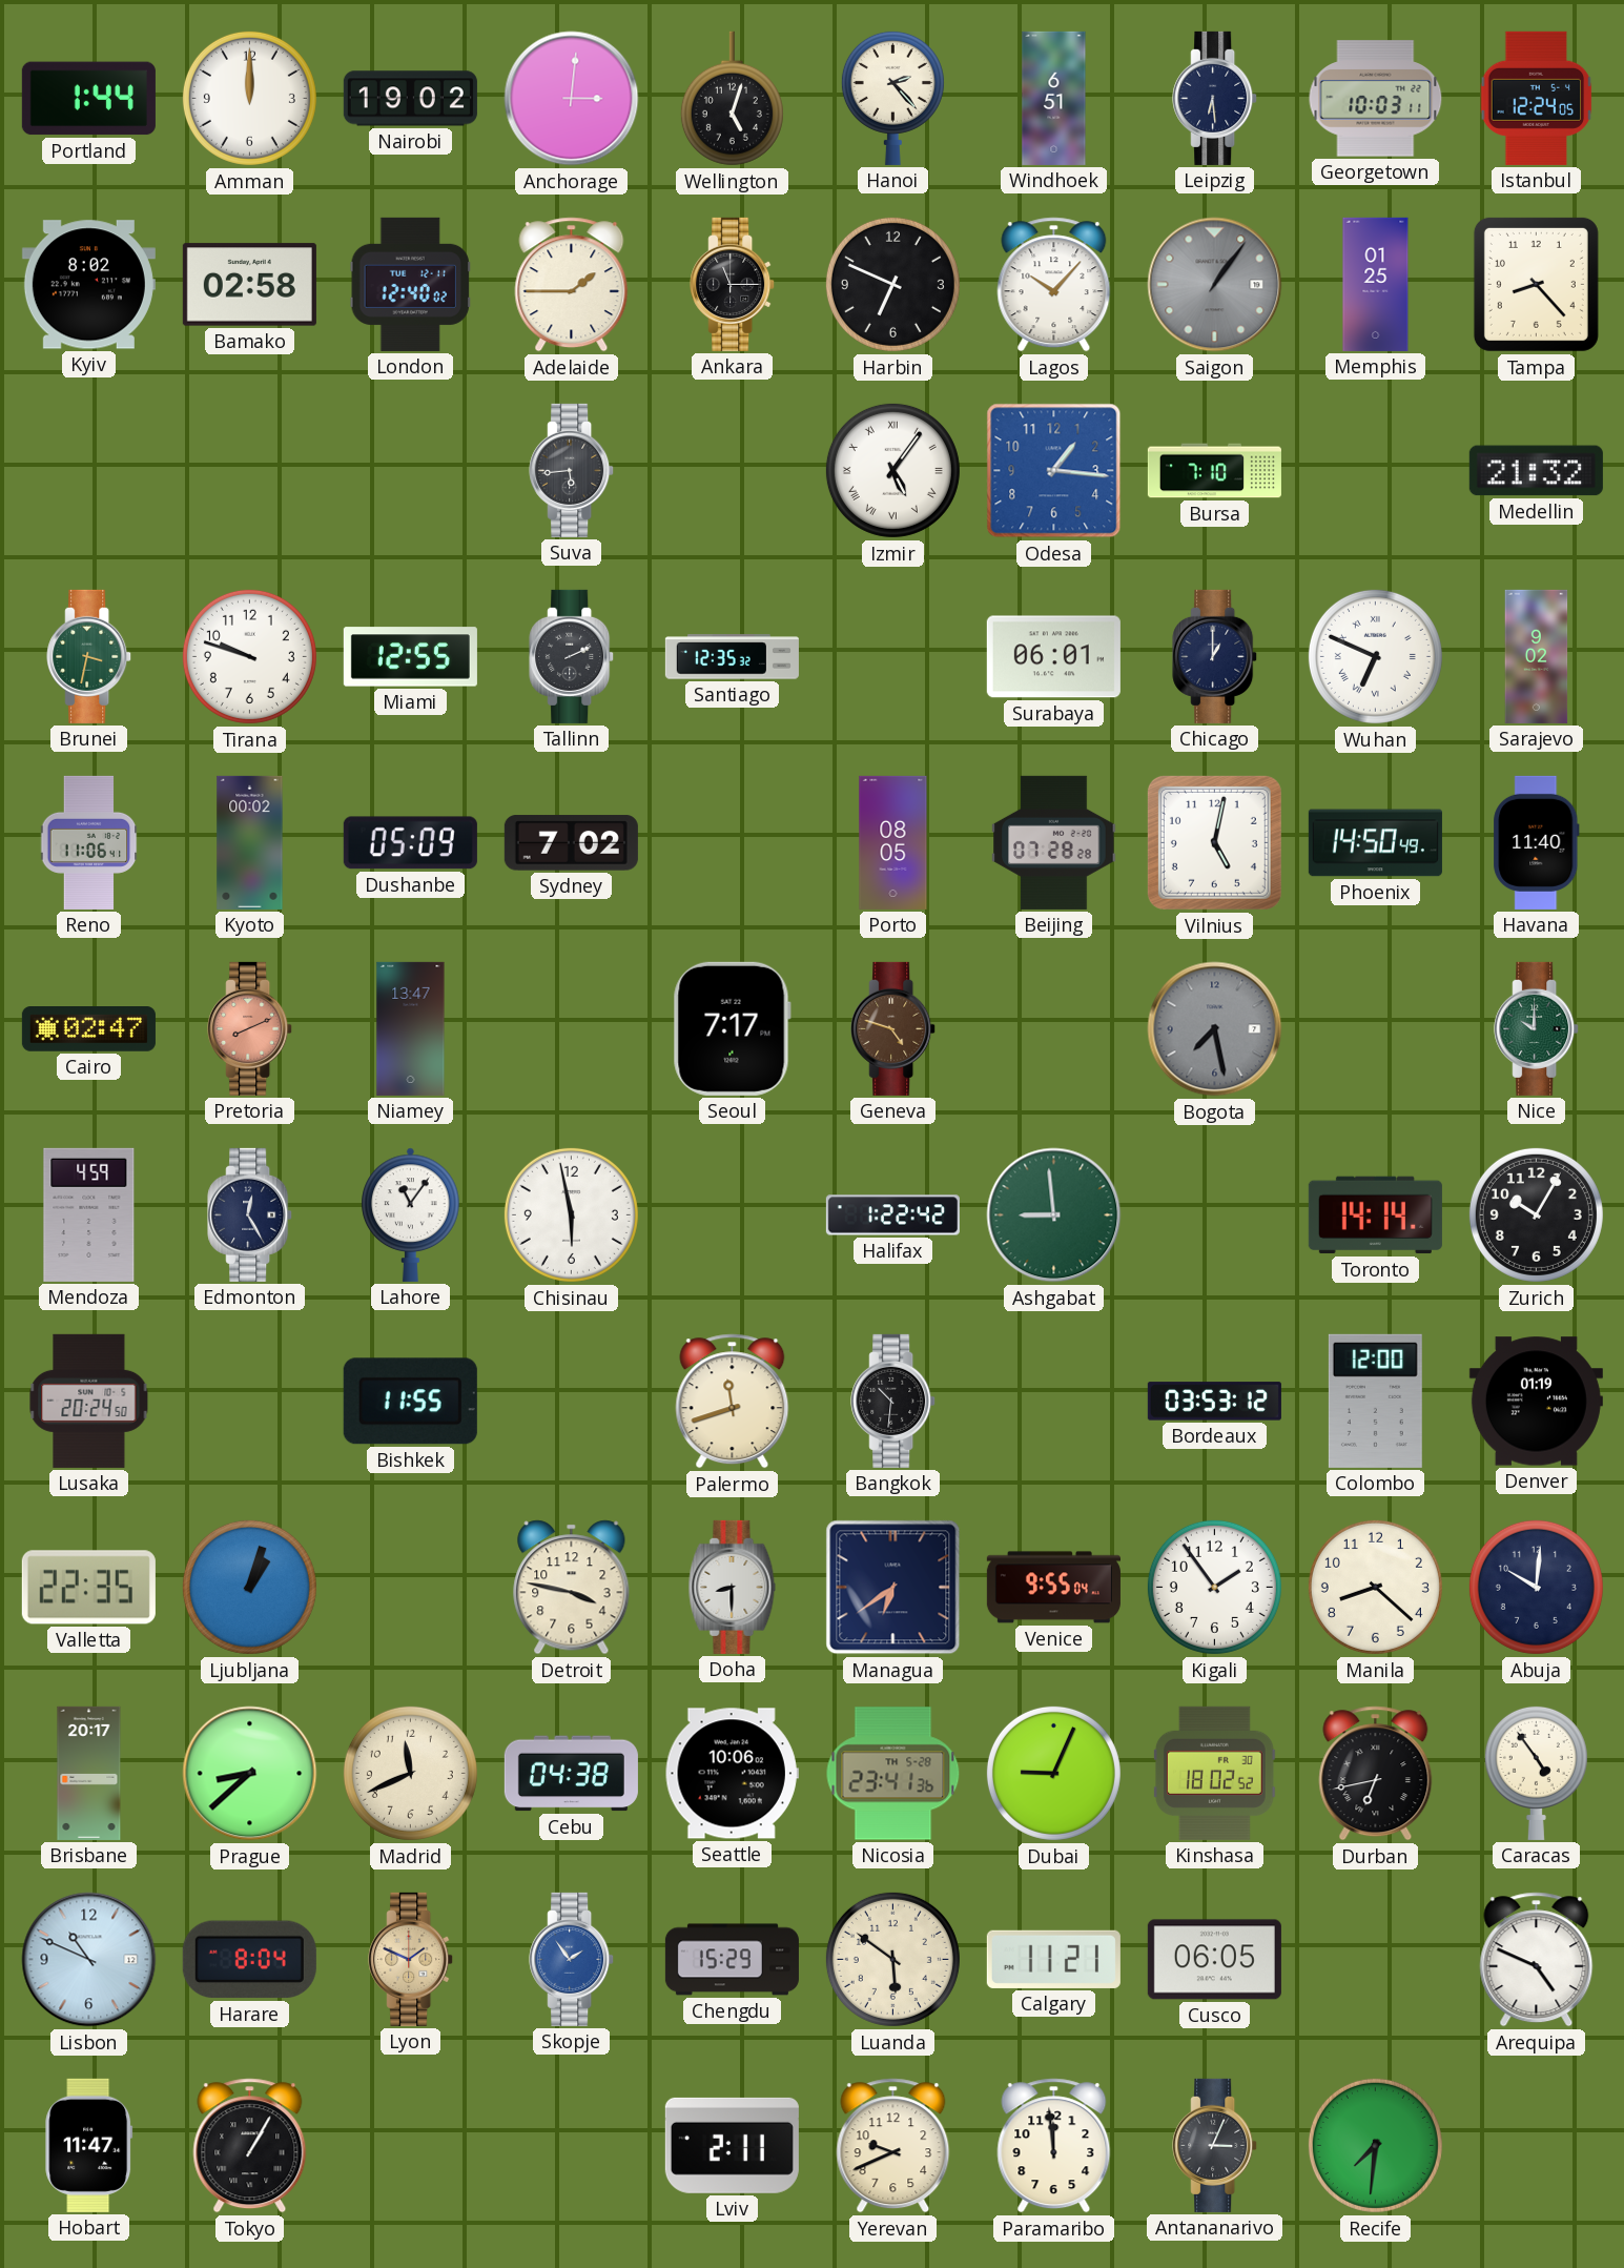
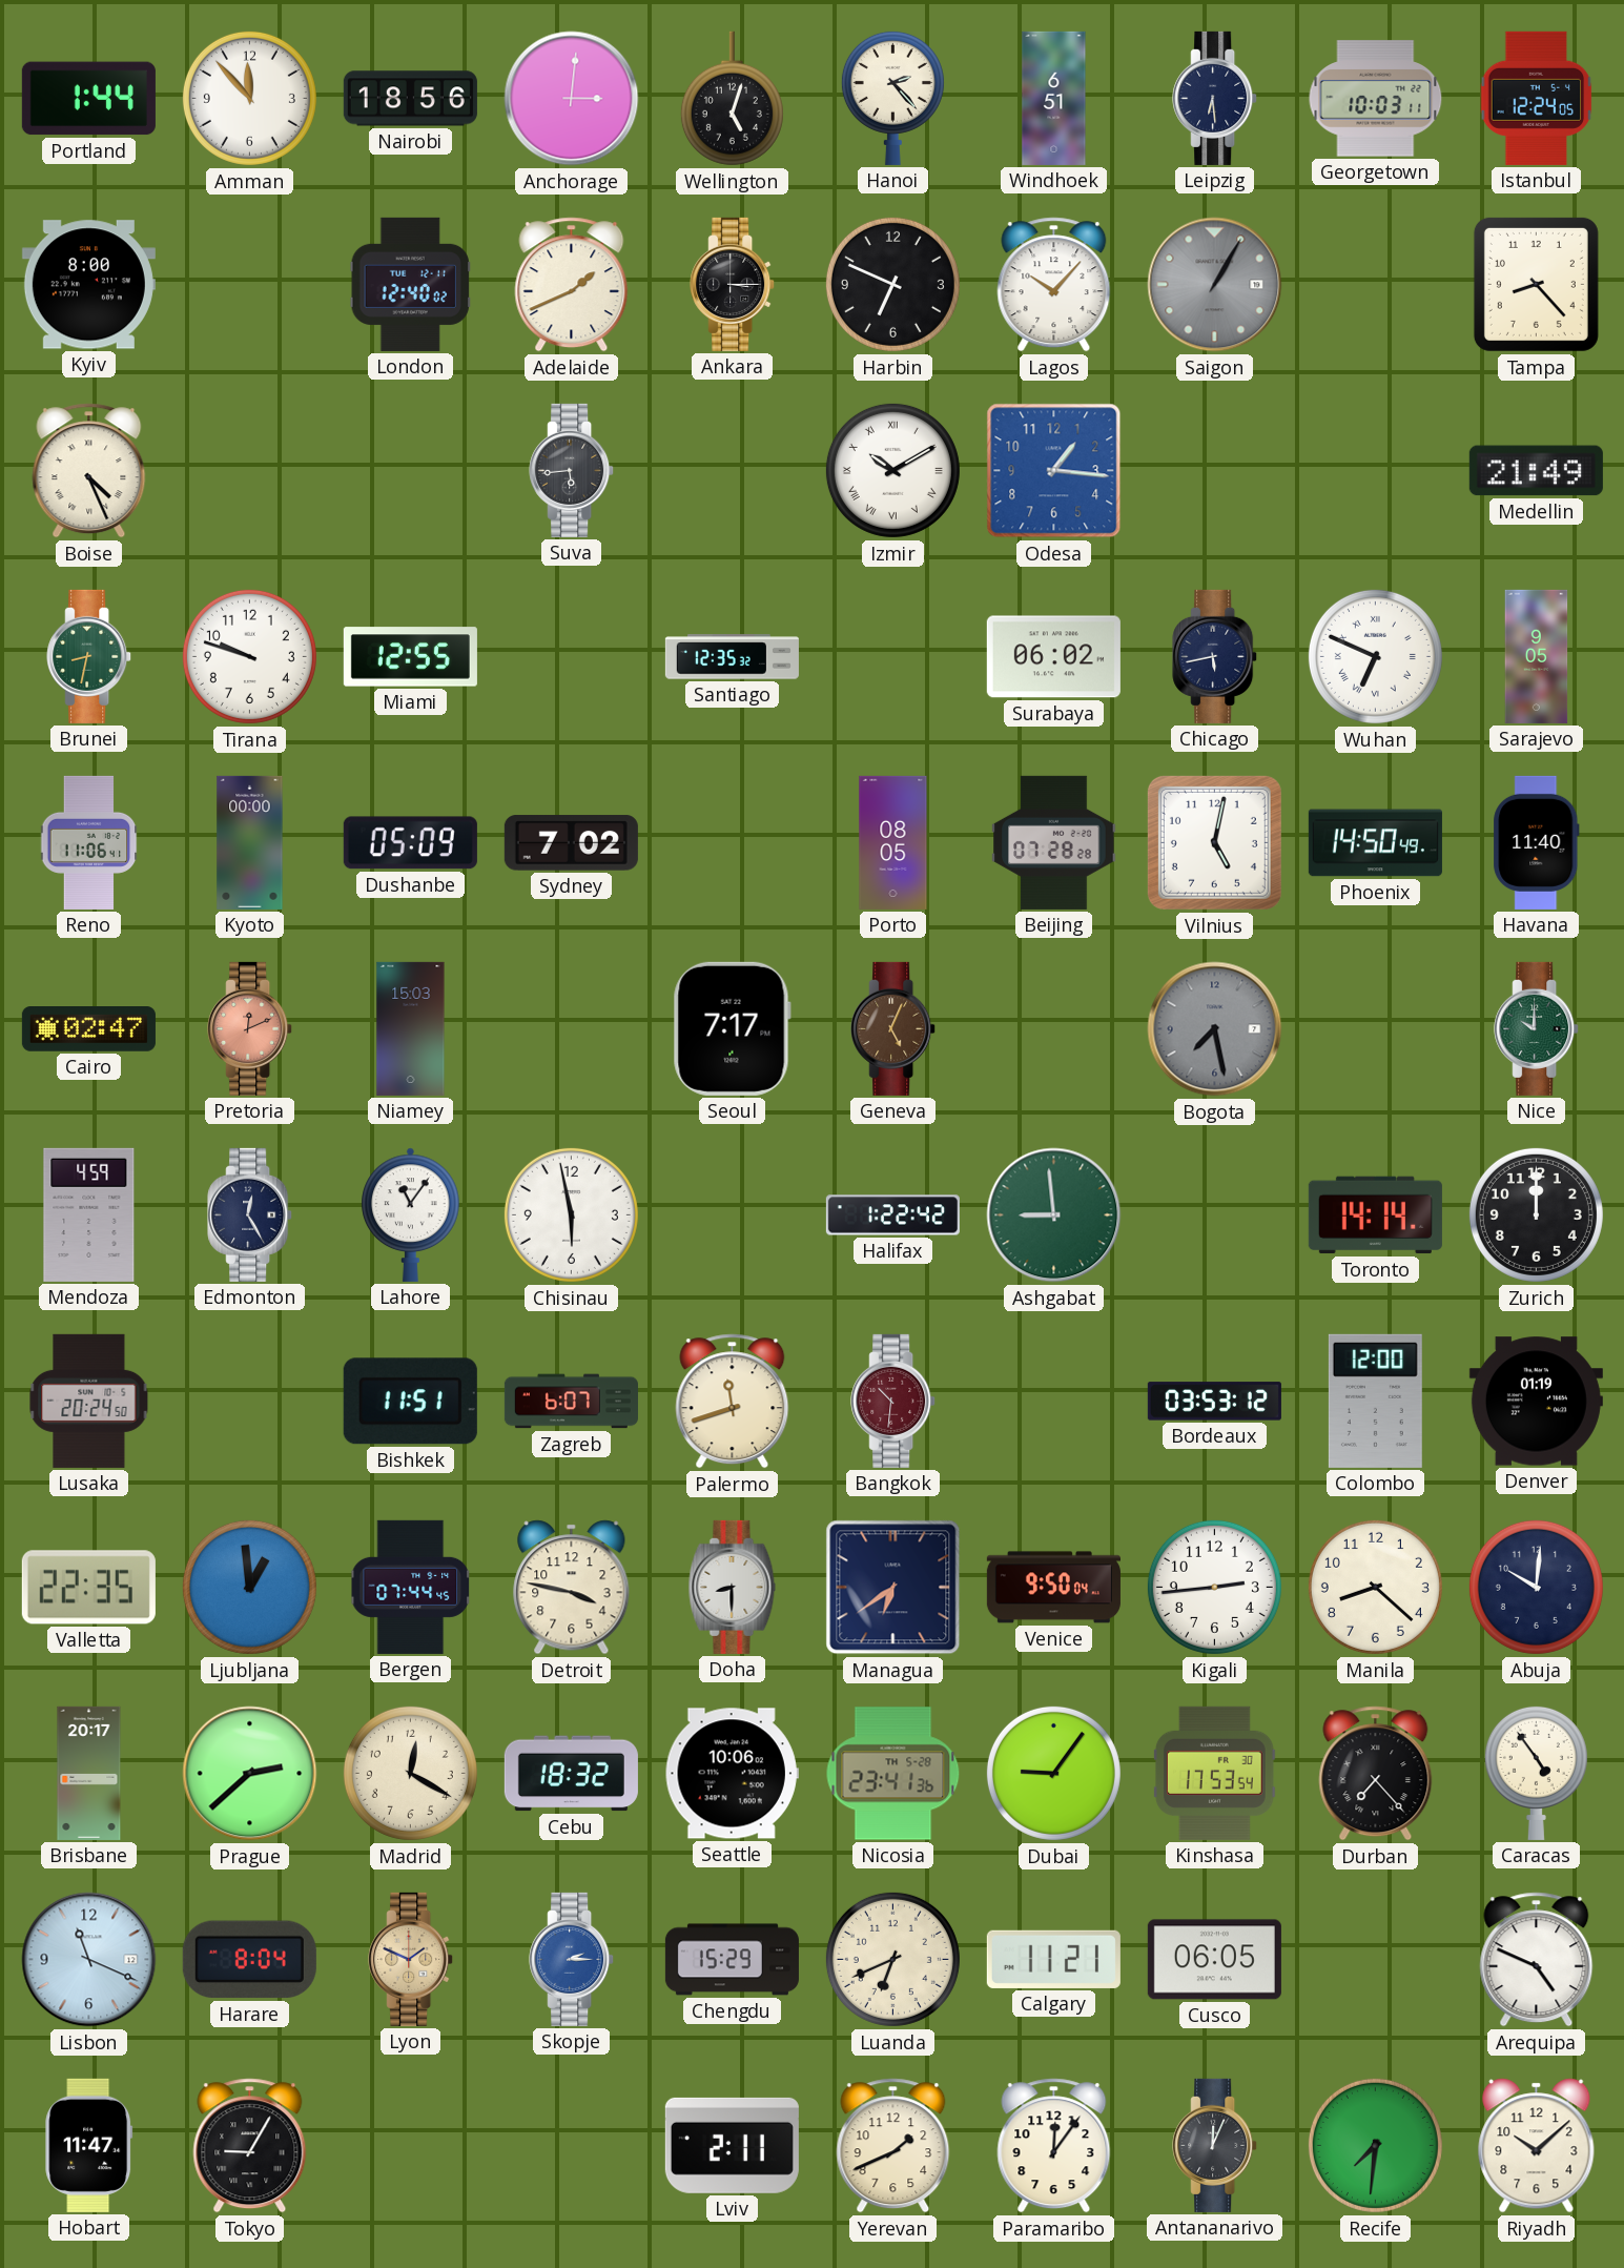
Amman: 12:00 -> 11:53 (249, 98)
Nairobi: 19:02 -> 18:56 (410, 99)
Kyiv: 8:02 -> 8:00 (88, 285)
Bamako: 02:58 -> none (249, 285)
Adelaide: 1:45 -> 1:41 (572, 285)
Ankara: 11:15 -> 3:15 (733, 284)
Saigon: 1:06 -> 1:05 (1215, 285)
Memphis: 01:25 -> none (1376, 284)
Boise: none -> 4:26 (89, 471)
Izmir: 5:06 -> 10:10 (892, 470)
Bursa: 7:10 -> none (1214, 471)
Medellin: 21:32 -> 21:49 (1536, 471)
Brunei: 3:32 -> 8:32 (89, 656)
Tallinn: 2:11 -> none (572, 656)
Surabaya: 06:01 -> 06:02 (1053, 657)
Chicago: 1:00 -> 5:43 (1215, 656)
Sarajevo: 9:02 -> 9:05 (1537, 656)
Kyoto: 00:02 -> 00:00 (250, 842)
Pretoria: 8:11 -> 12:11 (250, 1028)
Niamey: 13:47 -> 15:03 (411, 1028)
Geneva: 4:48 -> 5:04 (893, 1028)
Zurich: 10:05 -> 12:00 (1536, 1214)
Bishkek: 11:55 -> 11:51 (410, 1402)
Zagreb: none -> 6:07 (571, 1402)
Bangkok dial: black -> burgundy (893, 1401)
Ljubljana: 1:03 -> 12:59 (249, 1587)
Bergen: none -> 07:44 (411, 1587)
Venice: 9:55 -> 9:50 (1053, 1588)
Kigali: 1:54 -> 2:44 (1214, 1587)
Prague: 8:38 -> 2:38 (250, 1774)
Madrid: 11:41 -> 12:20 (410, 1773)
Cebu: 04:38 -> 18:32 (571, 1774)
Dubai: 9:04 -> 9:06 (1053, 1773)
Kinshasa: 18:02 -> 17:53 (1214, 1773)
Durban: 6:43 -> 7:23 (1376, 1774)
Lisbon: 10:49 -> 11:19 (89, 1960)
Skopje: 1:54 -> 2:15 (572, 1959)
Luanda: 5:51 -> 6:41 (892, 1959)
Tokyo: 1:05 -> 9:05 (250, 2146)
Yerevan: 9:41 -> 1:41 (893, 2146)
Paramaribo: 11:59 -> 12:06 (1054, 2146)
Antananarivo: 3:04 -> 12:04 (1215, 2145)
Riyadh: none -> 10:08 (1537, 2146)
